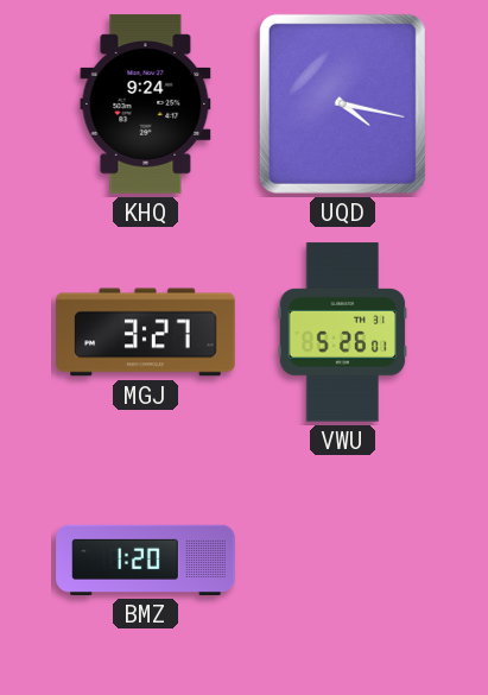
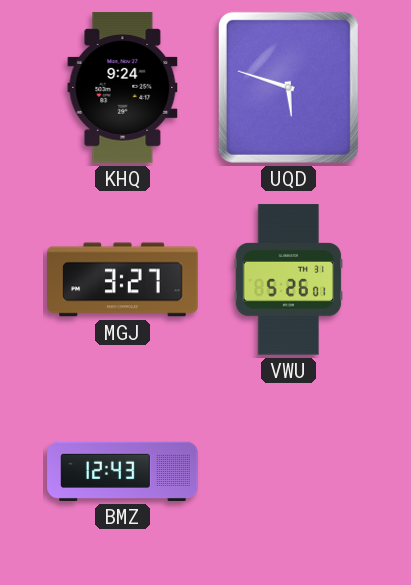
UQD: 4:17 -> 5:48 (288, 87)
BMZ: 1:20 -> 12:43 (123, 471)
